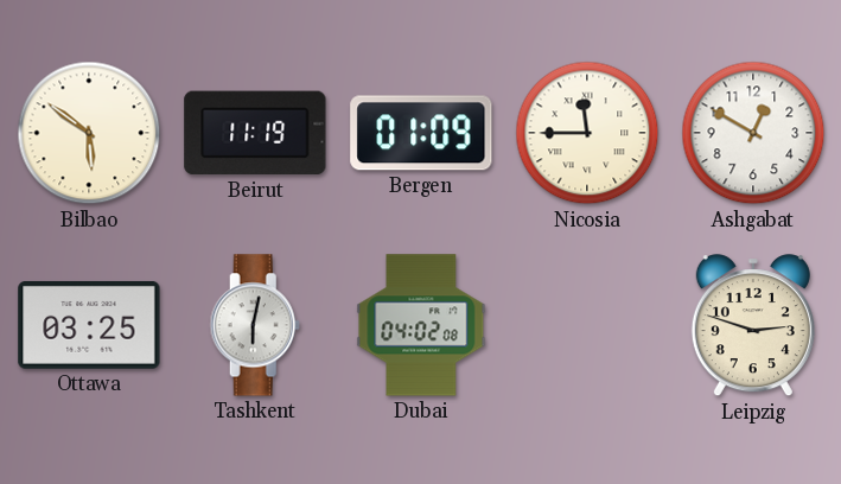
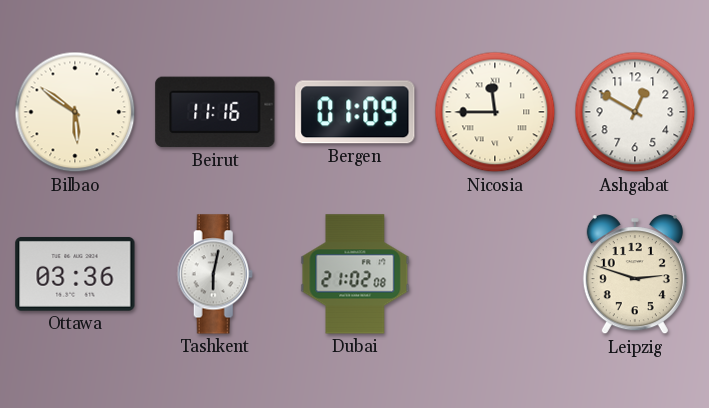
Beirut: 11:19 -> 11:16 (215, 112)
Ottawa: 03:25 -> 03:36 (75, 274)
Dubai: 04:02 -> 21:02 (355, 274)
